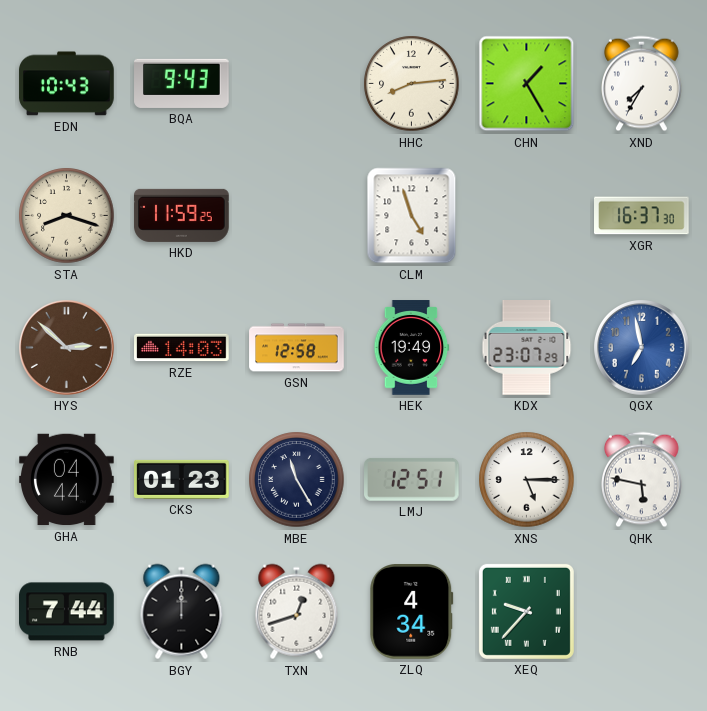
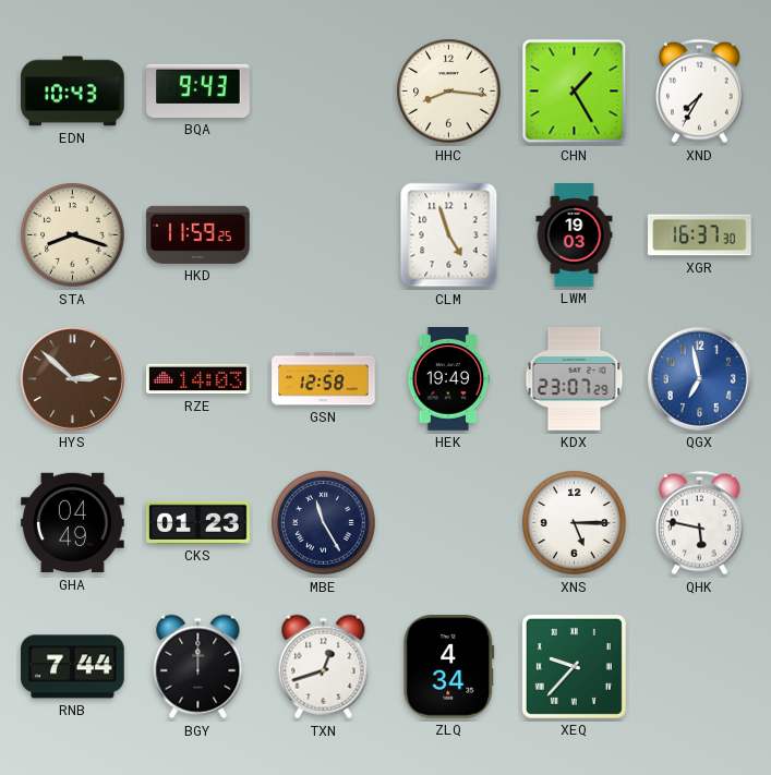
HHC: 8:14 -> 8:16 (449, 92)
LWM: none -> 19:03 (575, 235)
GHA: 04:44 -> 04:49 (73, 523)
LMJ: 12:51 -> none (412, 480)
